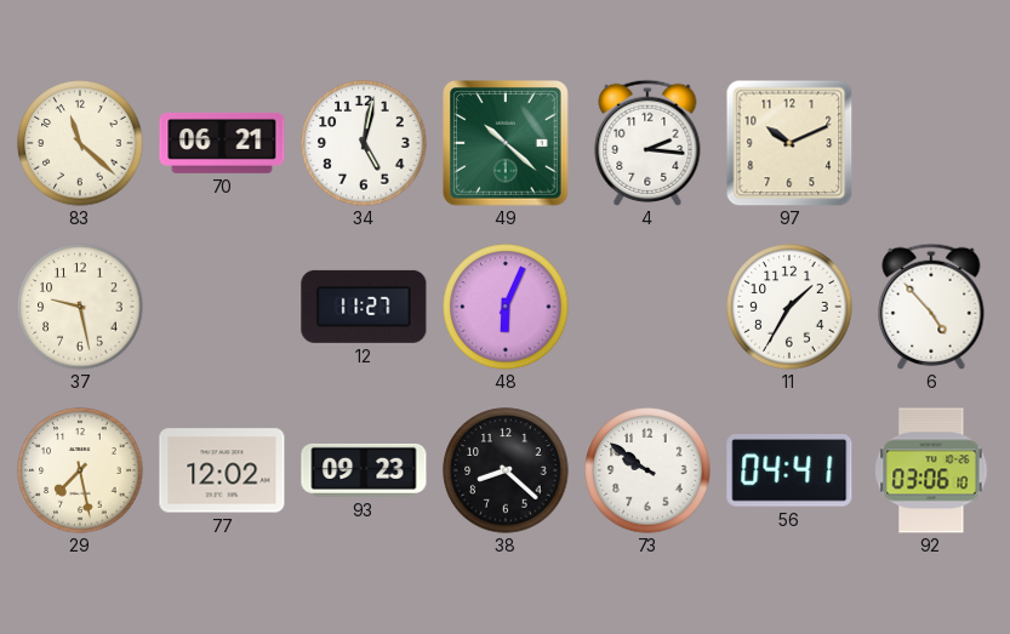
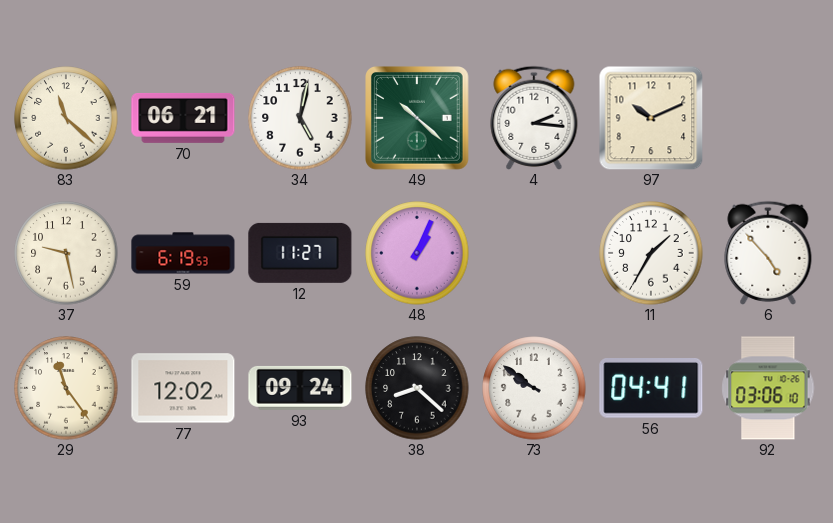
59: none -> 6:19 (183, 253)
48: 6:04 -> 1:04 (417, 253)
29: 7:28 -> 11:24 (66, 388)
93: 09:23 -> 09:24 (300, 388)
